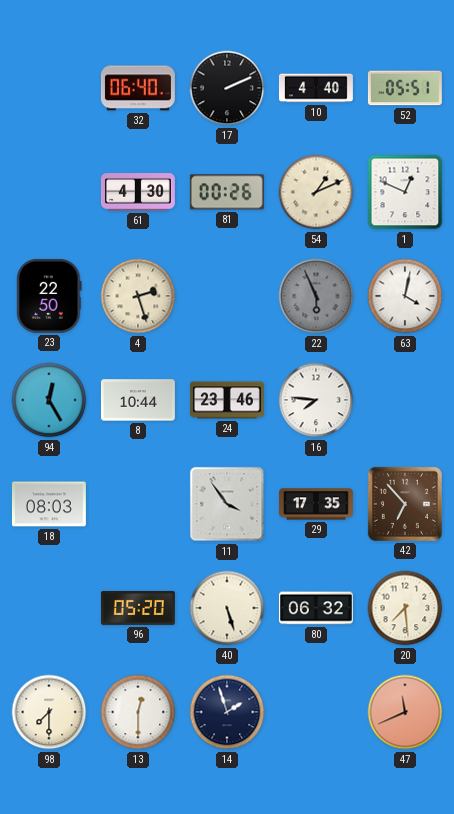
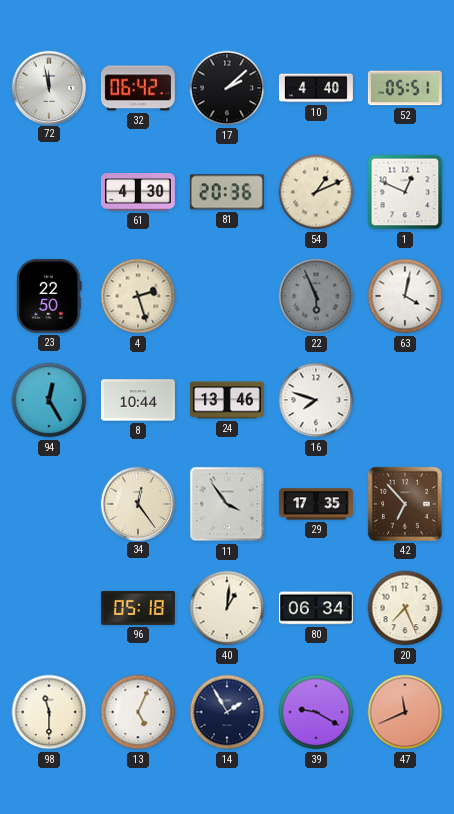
72: none -> 11:58 (48, 87)
32: 06:40 -> 06:42 (138, 88)
17: 2:11 -> 2:08 (227, 88)
81: 00:26 -> 20:36 (227, 192)
24: 23:46 -> 13:46 (227, 400)
16: 7:46 -> 7:48 (316, 400)
18: 08:03 -> none (49, 504)
34: none -> 12:24 (137, 503)
96: 05:20 -> 05:18 (138, 608)
40: 5:27 -> 1:01 (227, 608)
80: 06:32 -> 06:34 (316, 608)
20: 7:29 -> 7:26 (405, 608)
98: 7:30 -> 11:30 (49, 712)
13: 12:30 -> 5:04 (138, 712)
14: 1:57 -> 1:55 (227, 712)
39: none -> 9:20 (316, 712)
